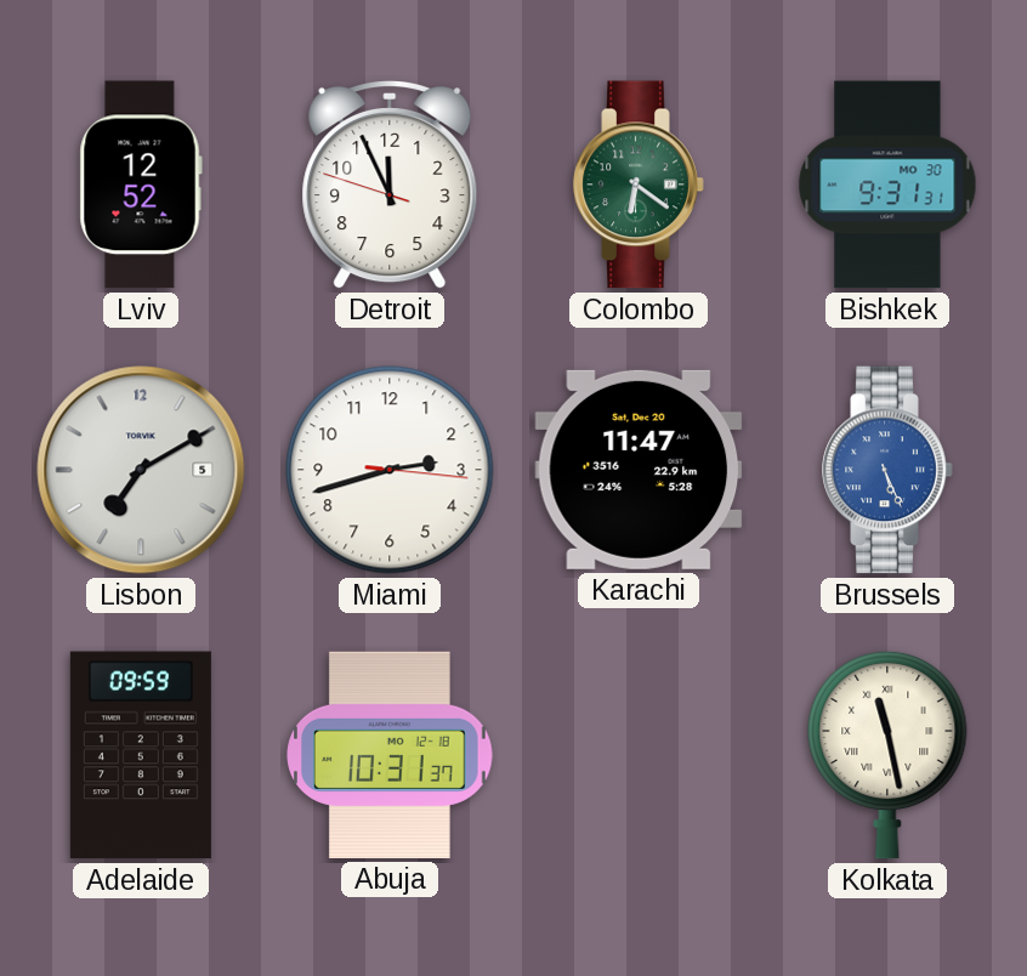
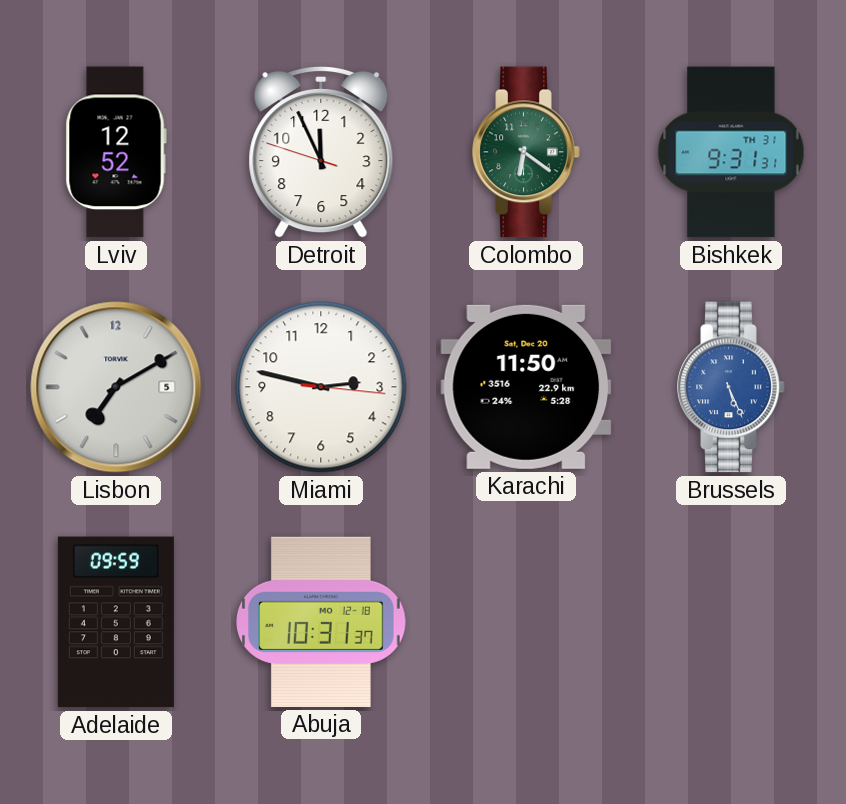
Bishkek date: MO 30 -> TH 31 (731, 152)
Miami: 2:42 -> 2:47 (321, 387)
Karachi: 11:47 -> 11:50 (526, 387)
Kolkata: 11:28 -> none (887, 755)
